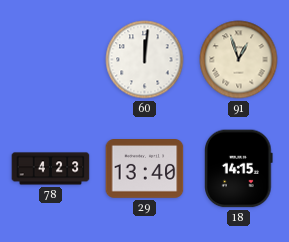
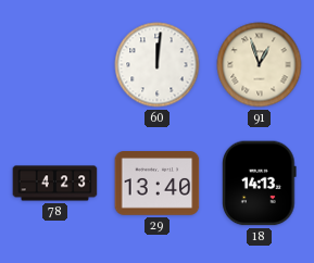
18: 14:15 -> 14:13 (260, 184)
